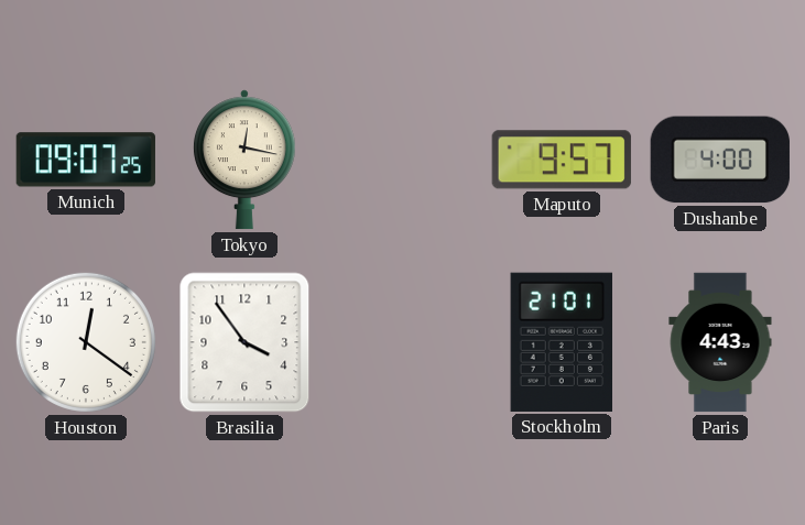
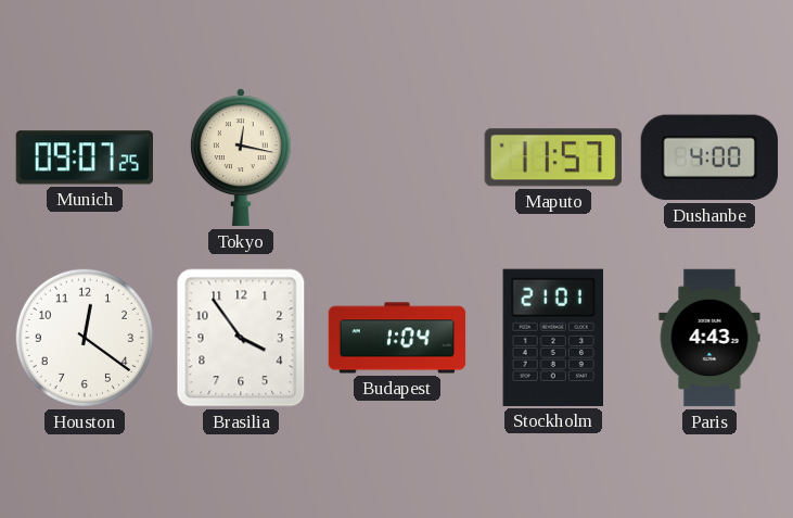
Maputo: 9:57 -> 11:57 (553, 157)
Budapest: none -> 1:04 (397, 338)
